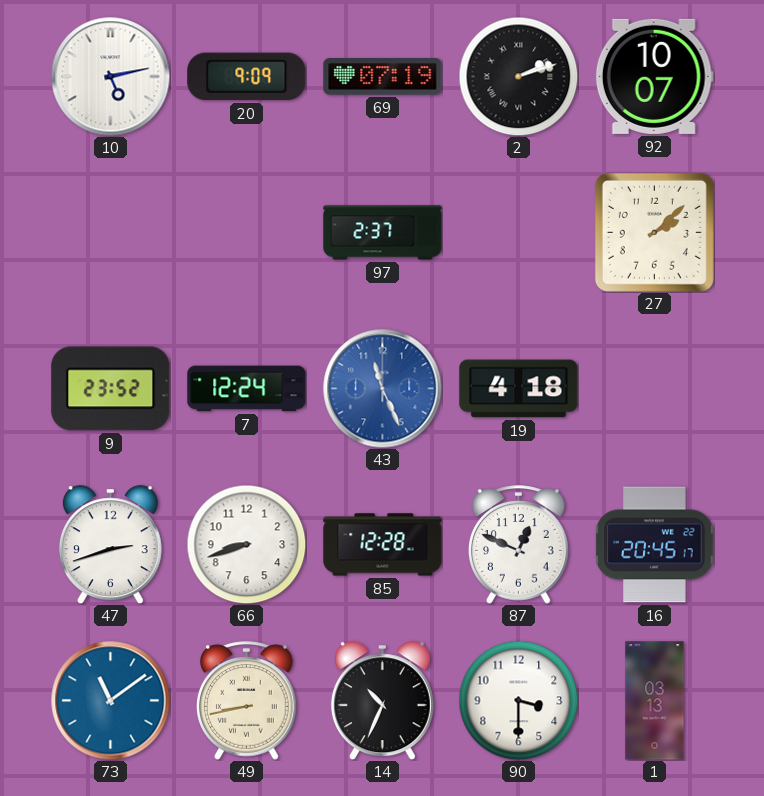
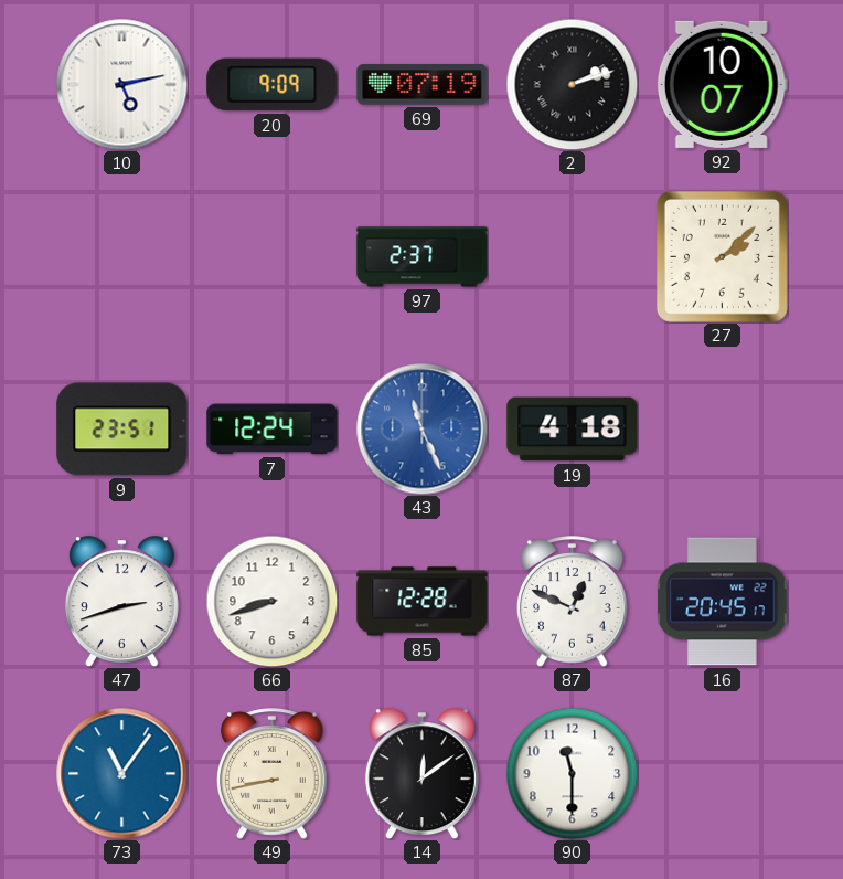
9: 23:52 -> 23:51 (122, 430)
73: 11:09 -> 11:06 (122, 774)
14: 10:34 -> 12:09 (421, 774)
90: 3:30 -> 11:30 (572, 773)
1: 03:13 -> none (655, 701)
